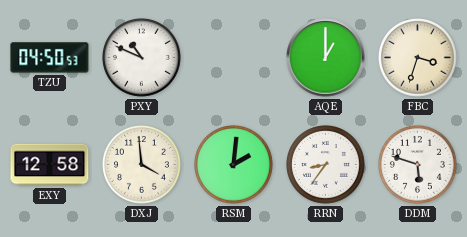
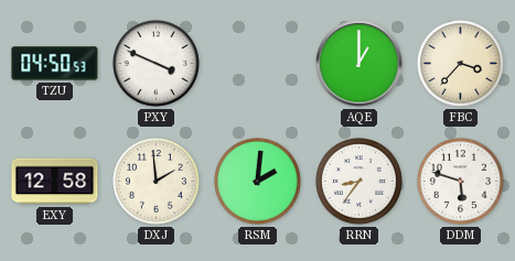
PXY: 10:49 -> 3:49 (157, 64)
FBC: 3:33 -> 3:37 (461, 64)
DXJ: 3:59 -> 1:59 (157, 182)
